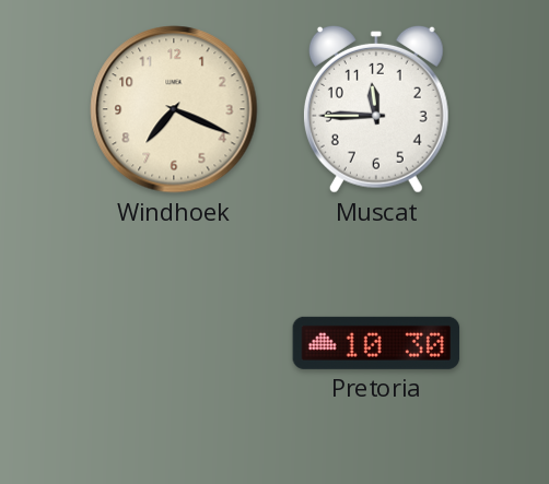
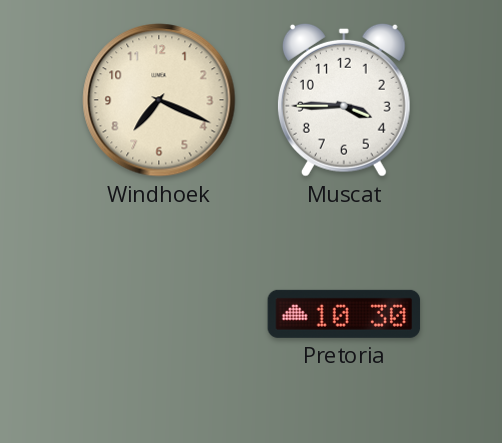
Muscat: 11:45 -> 3:45 (344, 100)
